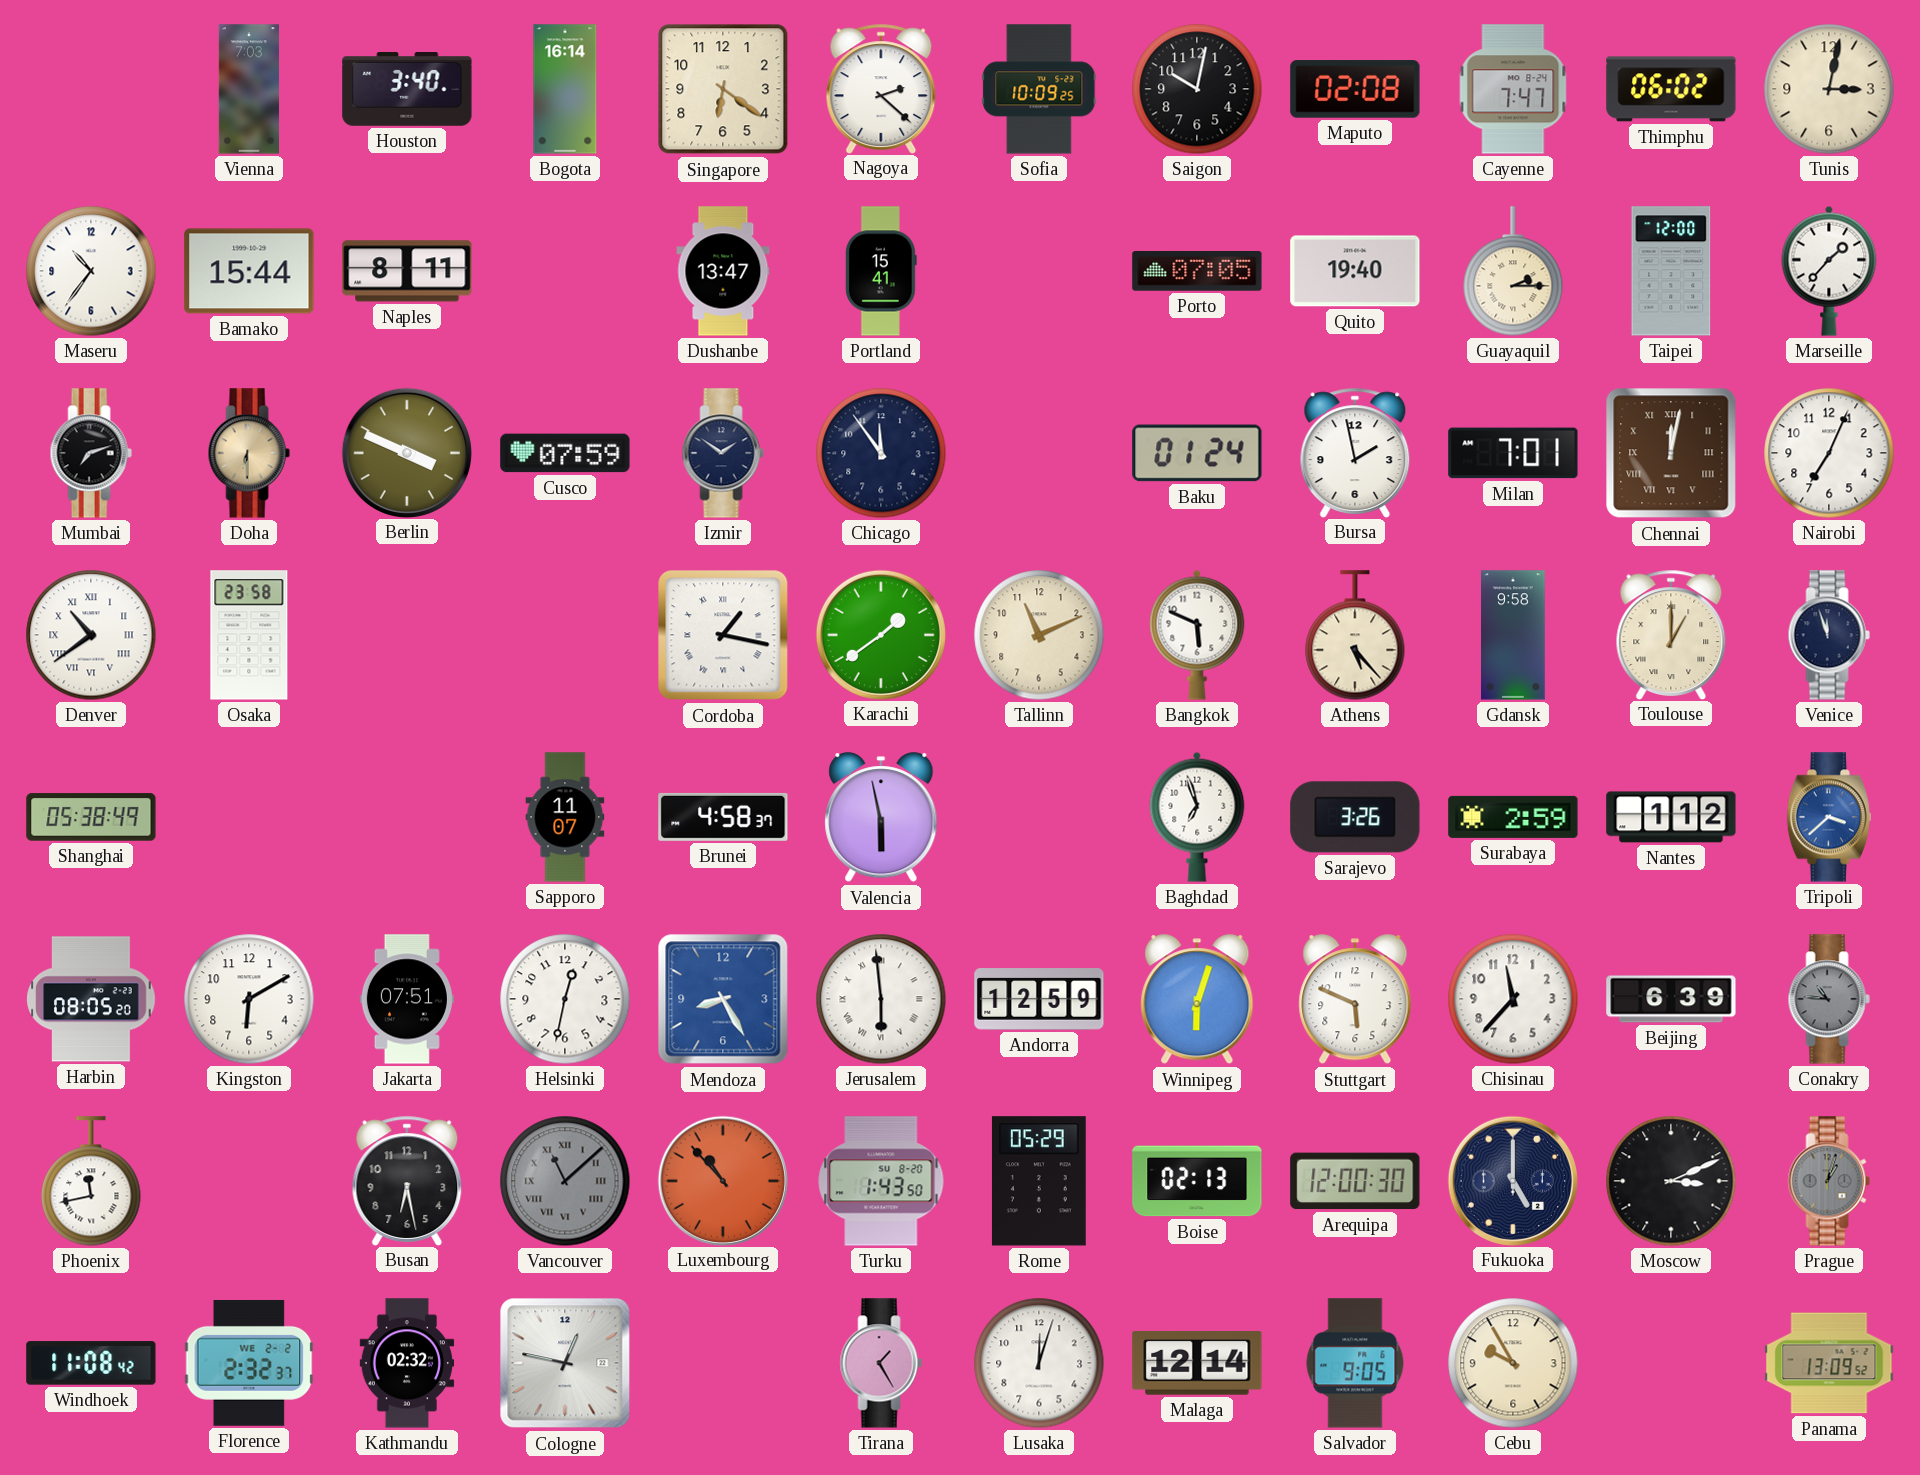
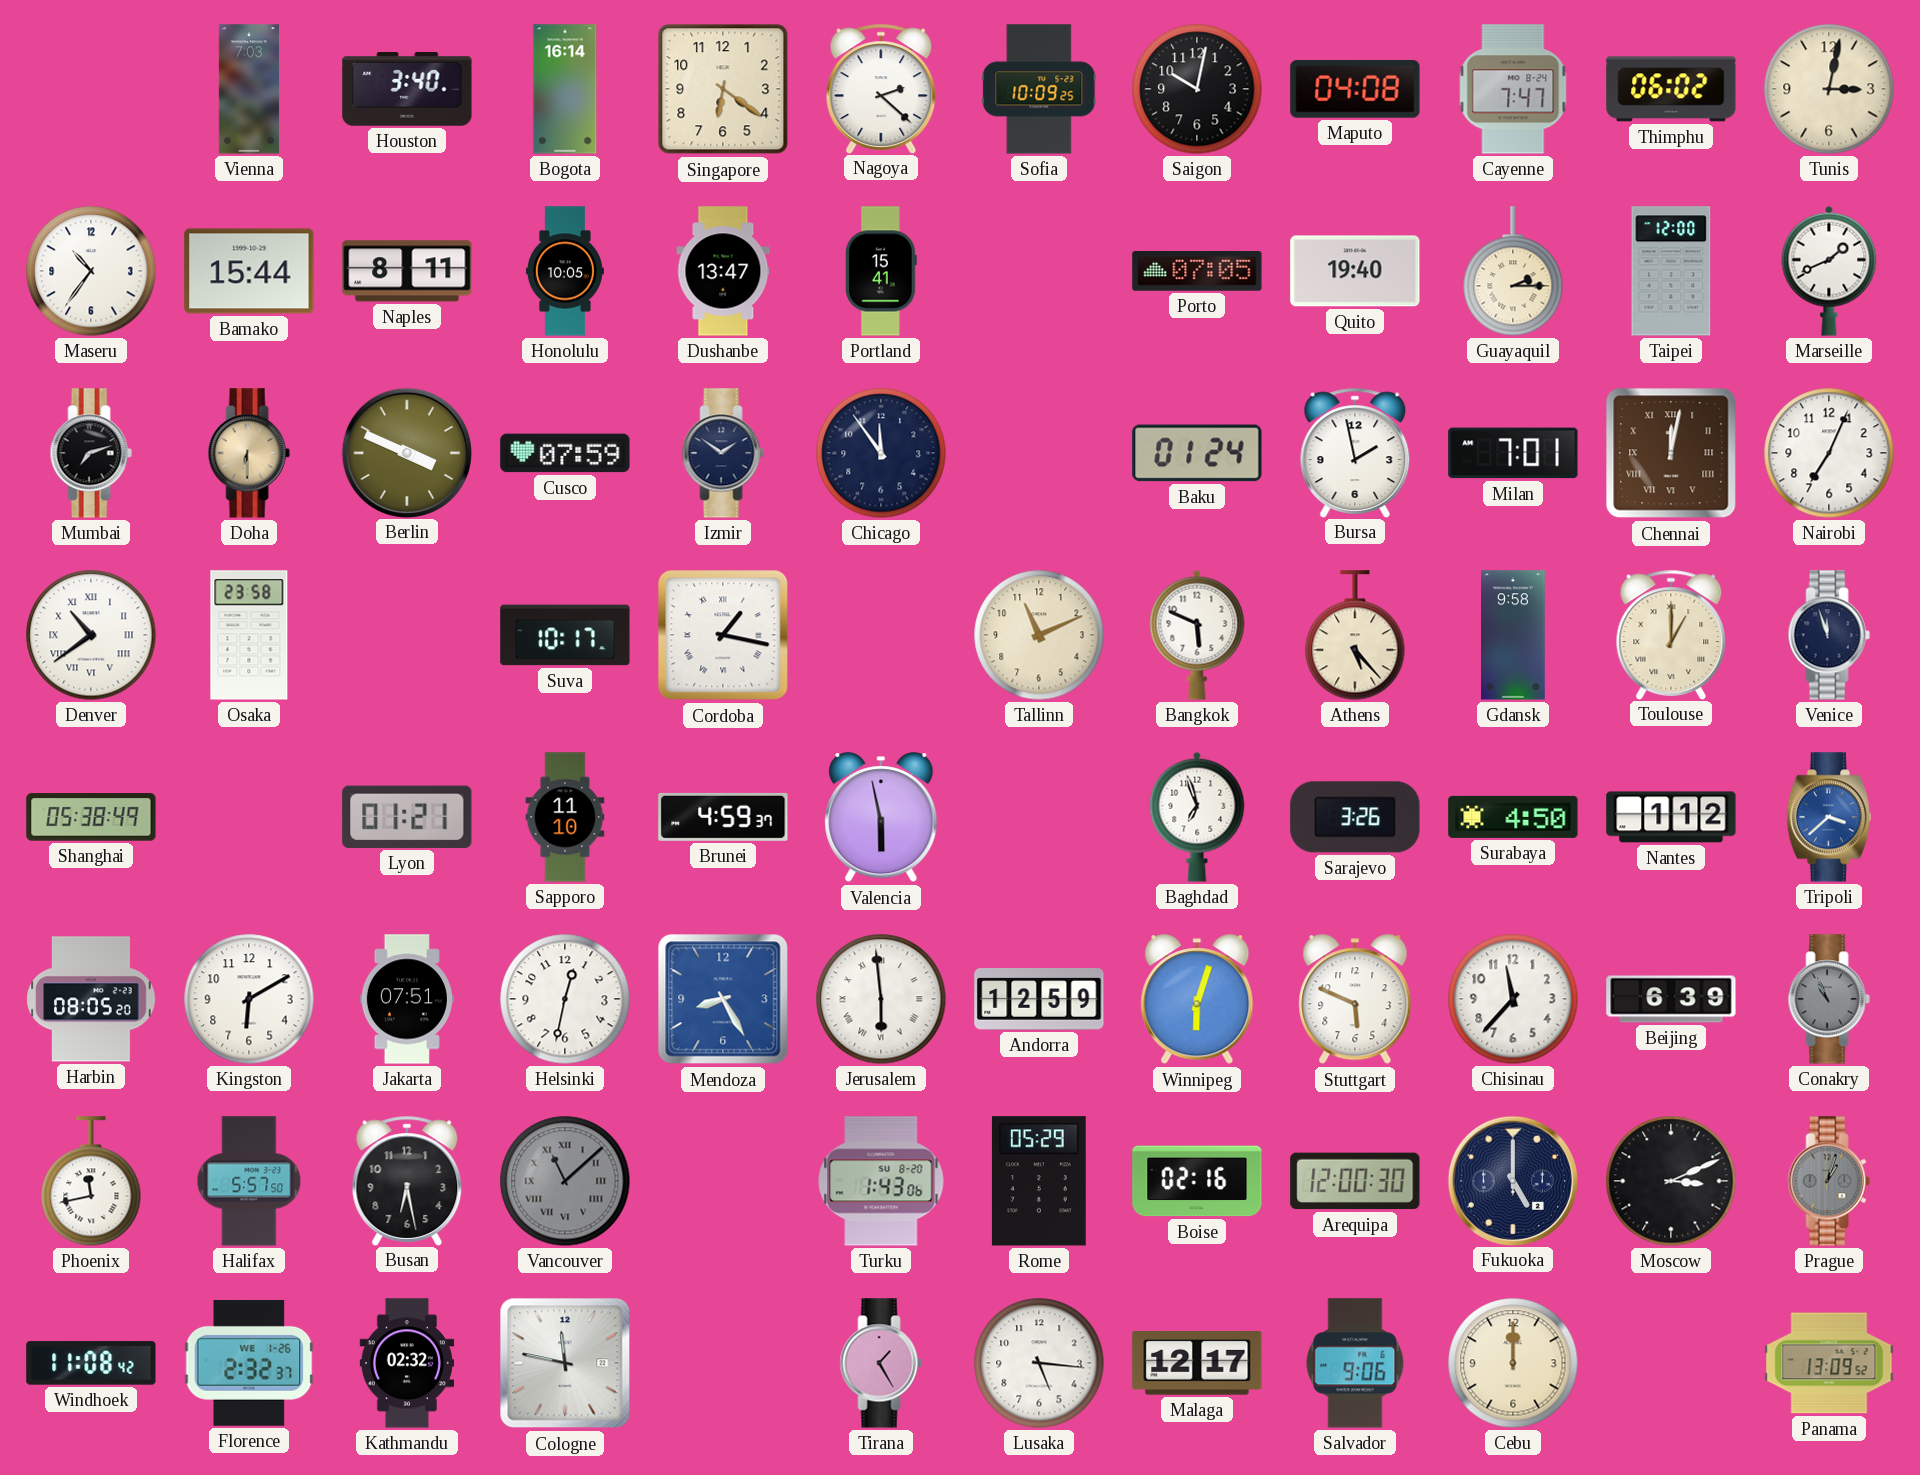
Maputo: 02:08 -> 04:08 (1355, 89)
Honolulu: none -> 10:05 (565, 271)
Marseille: 1:37 -> 1:41 (1829, 271)
Suva: none -> 10:17 (565, 635)
Karachi: 1:39 -> none (880, 634)
Lyon: none -> 01:21 (407, 817)
Sapporo: 11:07 -> 11:10 (565, 817)
Brunei: 4:58 -> 4:59 (723, 817)
Surabaya: 2:59 -> 4:50 (1513, 817)
Conakry: 10:46 -> 10:56 (1829, 999)
Halifax: none -> 5:57 (249, 1181)
Luxembourg: 10:53 -> none (722, 1180)
Turku: 1:43:50 -> 1:43:06 (881, 1181)
Boise: 02:13 -> 02:16 (1197, 1181)
Florence date: WE 2-2 -> WE 1-26 (249, 1363)
Cologne: 12:47 -> 11:47 (565, 1363)
Lusaka: 12:03 -> 5:16 (1039, 1363)
Malaga: 12:14 -> 12:17 (1197, 1364)
Salvador: 9:05 -> 9:06 (1355, 1363)
Cebu: 9:55 -> 12:00 (1513, 1363)
